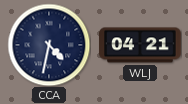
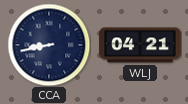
CCA: 4:32 -> 8:43 (49, 45)
